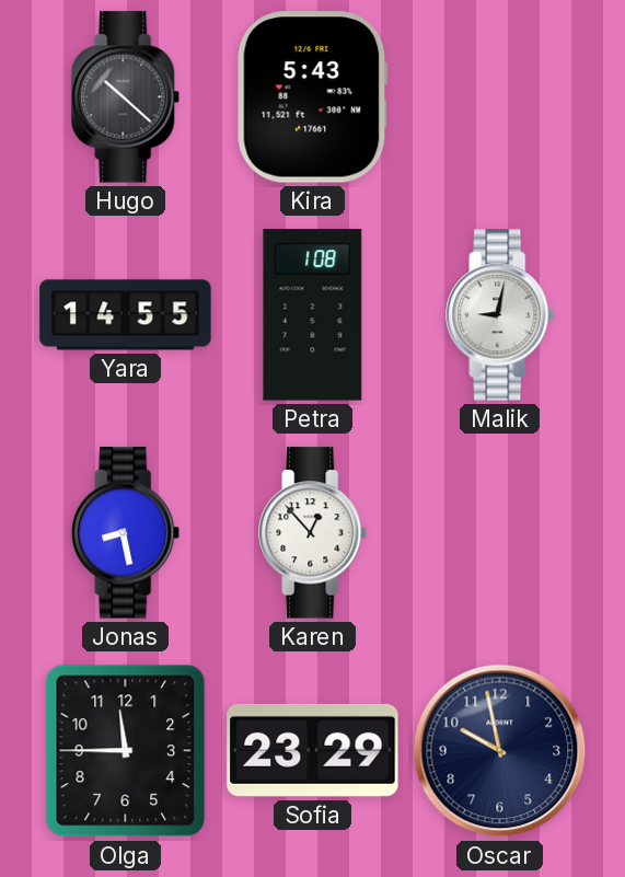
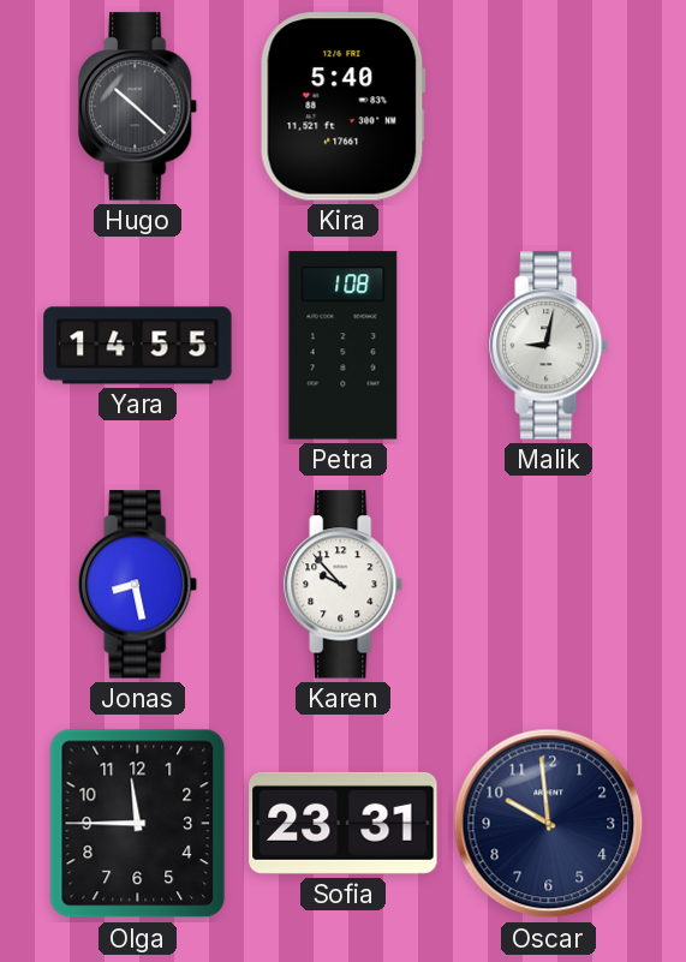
Kira: 5:43 -> 5:40 (342, 107)
Karen: 12:53 -> 9:53 (344, 585)
Sofia: 23:29 -> 23:31 (344, 823)
Oscar: 9:58 -> 9:59 (549, 824)
